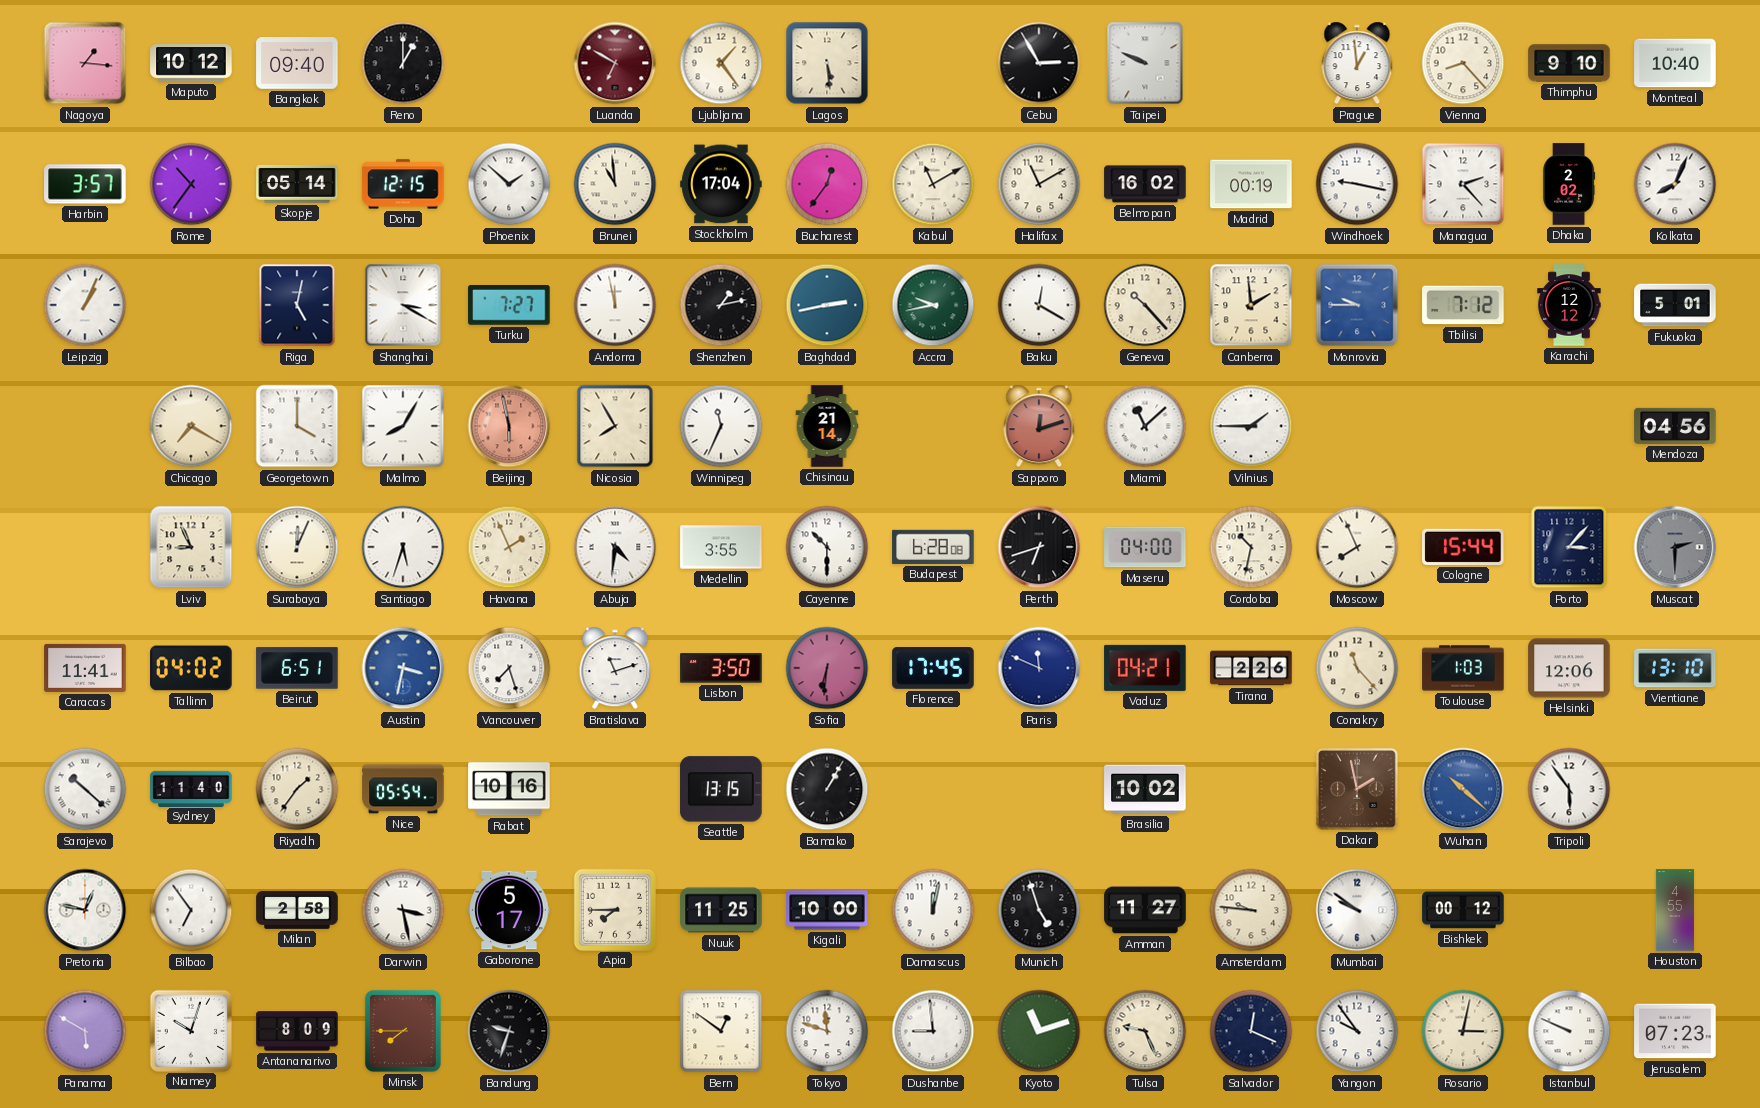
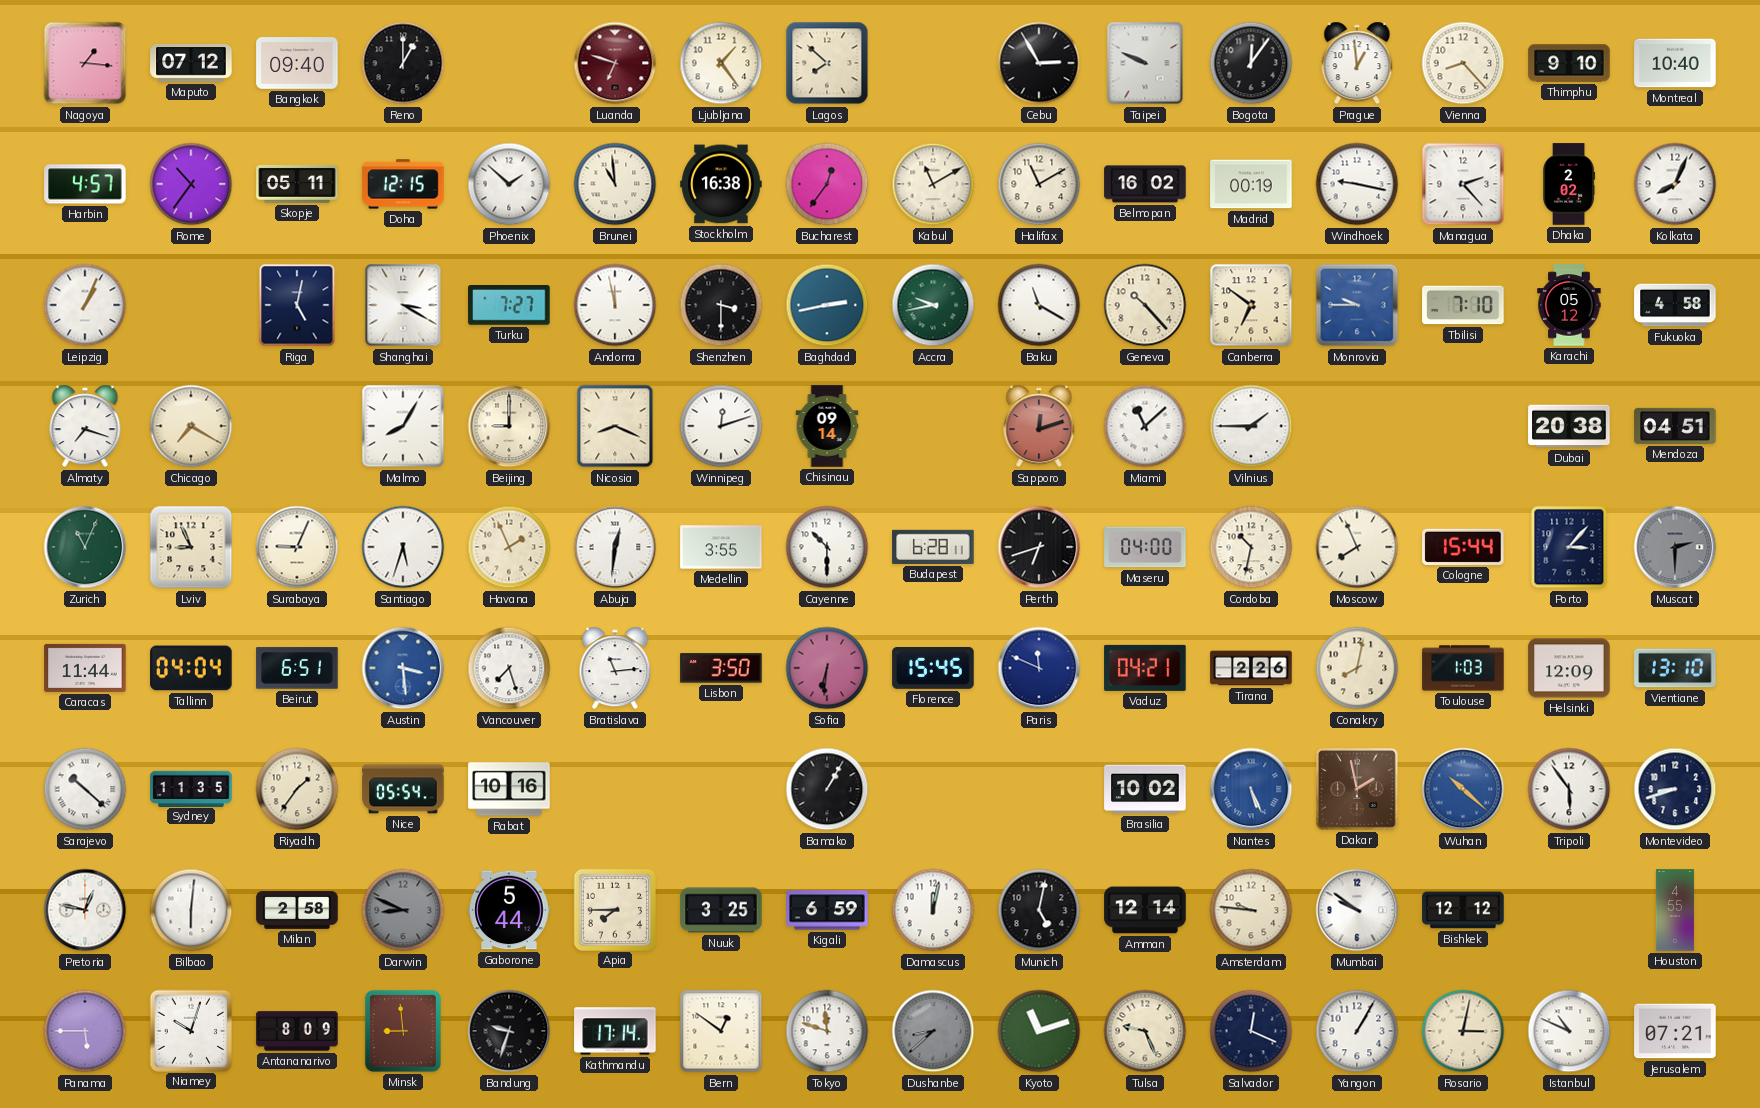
Maputo: 10:12 -> 07:12 (191, 63)
Luanda: 6:50 -> 6:48 (615, 63)
Lagos: 5:29 -> 7:52 (827, 63)
Bogota: none -> 12:06 (1251, 63)
Harbin: 3:57 -> 4:57 (85, 184)
Skopje: 05:14 -> 05:11 (297, 184)
Stockholm: 17:04 -> 16:38 (721, 184)
Shenzhen: 1:13 -> 3:30 (721, 305)
Baku: 12:20 -> 11:20 (1039, 305)
Canberra: 1:59 -> 6:51 (1251, 305)
Tbilisi: 7:12 -> 7:10 (1463, 305)
Karachi: 12:12 -> 05:12 (1569, 305)
Fukuoka: 5:01 -> 4:58 (1675, 305)
Almaty: none -> 7:18 (85, 426)
Georgetown: 4:00 -> none (297, 426)
Beijing: 5:58 -> 9:00 (509, 426)
Beijing dial: salmon -> cream (509, 426)
Nicosia: 7:55 -> 8:19 (615, 426)
Winnipeg: 11:34 -> 12:12 (721, 426)
Chisinau: 21:14 -> 09:14 (827, 426)
Dubai: none -> 20:38 (1569, 426)
Mendoza: 04:56 -> 04:51 (1675, 426)
Zurich: none -> 11:04 (85, 547)
Surabaya: 12:04 -> 9:04 (297, 547)
Abuja: 4:31 -> 12:31 (615, 547)
Budapest: 6:28:08 -> 6:28:11 (933, 547)
Caracas: 11:41 -> 11:44 (85, 668)
Tallinn: 04:02 -> 04:04 (191, 668)
Austin: 3:32 -> 3:29 (403, 668)
Bratislava: 11:12 -> 11:14 (615, 668)
Florence: 17:45 -> 15:45 (933, 669)
Conakry: 11:23 -> 8:02 (1357, 668)
Helsinki: 12:06 -> 12:09 (1569, 668)
Sydney: 11:40 -> 11:35 (191, 788)
Seattle: 13:15 -> none (721, 789)
Nantes: none -> 5:26 (1251, 789)
Montevideo: none -> 8:42 (1675, 789)
Bilbao: 6:54 -> 6:01 (191, 910)
Darwin: 3:28 -> 8:49 (403, 910)
Darwin dial: white -> grey (403, 910)
Gaborone: 5:17 -> 5:44 (509, 910)
Nuuk: 11:25 -> 3:25 (721, 910)
Kigali: 10:00 -> 6:59 (827, 910)
Munich: 4:57 -> 5:02 (1039, 910)
Amman: 11:27 -> 12:14 (1145, 910)
Bishkek: 00:12 -> 12:12 (1463, 910)
Panama: 5:50 -> 5:45 (85, 1031)
Minsk: 7:45 -> 8:59 (403, 1031)
Kathmandu: none -> 17:14 (615, 1031)
Dushanbe: 8:59 -> 8:38 (933, 1031)
Dushanbe dial: white -> grey (933, 1031)
Yangon: 9:54 -> 1:05 (1357, 1031)
Istanbul: 9:49 -> 10:49 (1569, 1031)
Jerusalem: 07:23 -> 07:21 (1675, 1031)
